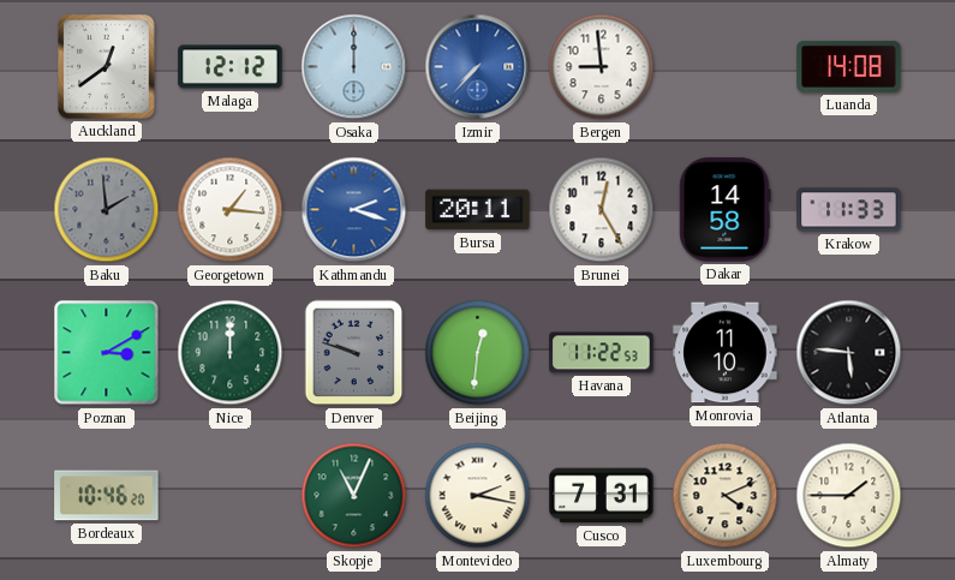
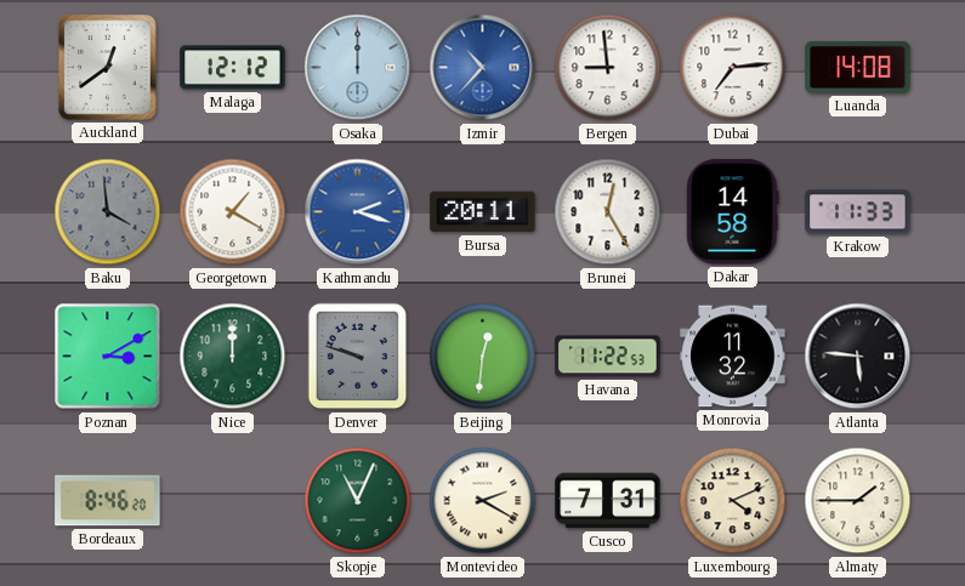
Izmir: 7:37 -> 10:37 (483, 68)
Dubai: none -> 7:14 (733, 68)
Baku: 1:59 -> 3:59 (108, 212)
Georgetown: 1:16 -> 1:20 (233, 212)
Monrovia: 11:10 -> 11:32 (733, 357)
Bordeaux: 10:46 -> 8:46 (108, 501)
Montevideo: 2:17 -> 2:20 (483, 501)
